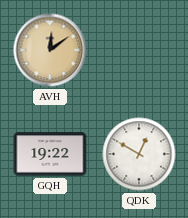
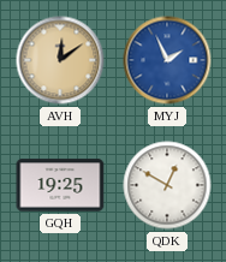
MYJ: none -> 1:56 (167, 60)
GQH: 19:22 -> 19:25 (60, 185)
